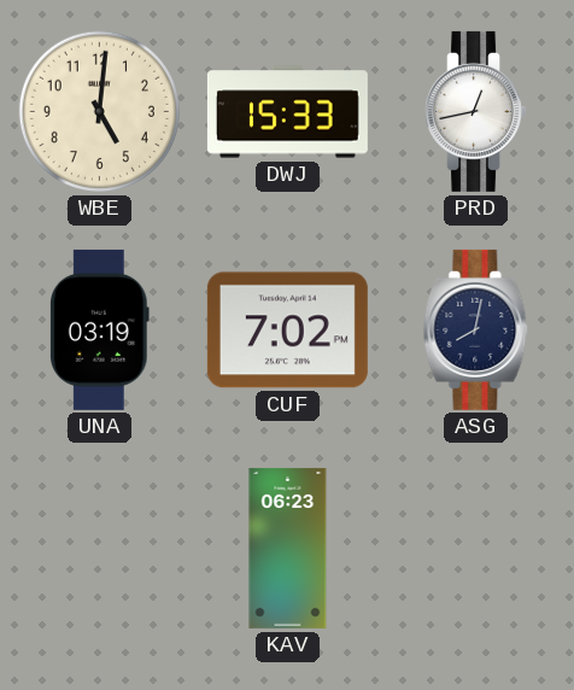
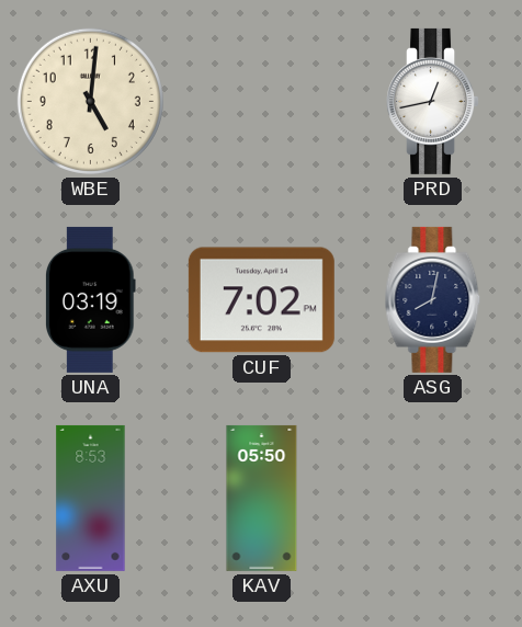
DWJ: 15:33 -> none (287, 112)
AXU: none -> 8:53 (91, 498)
KAV: 06:23 -> 05:50 (262, 498)
